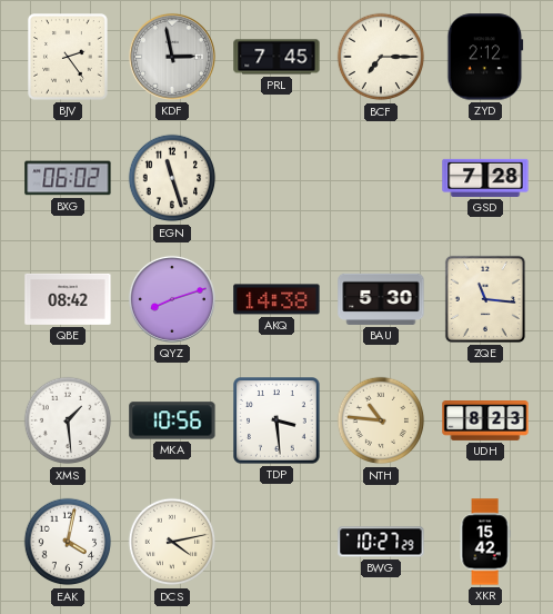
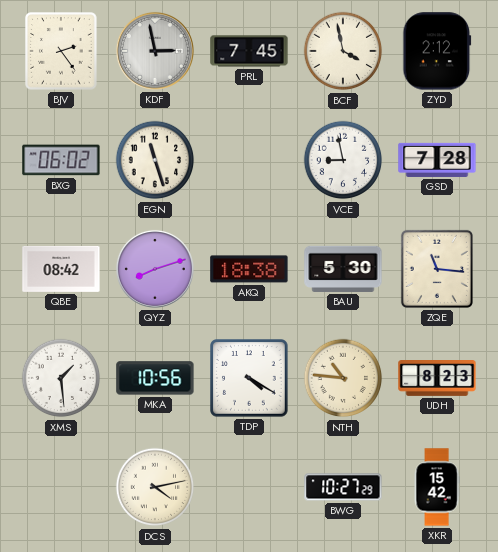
BCF: 7:15 -> 3:58 (343, 51)
VCE: none -> 8:58 (343, 160)
AKQ: 14:38 -> 18:38 (249, 269)
TDP: 3:29 -> 4:20 (250, 379)
EAK: 4:02 -> none (68, 542)
